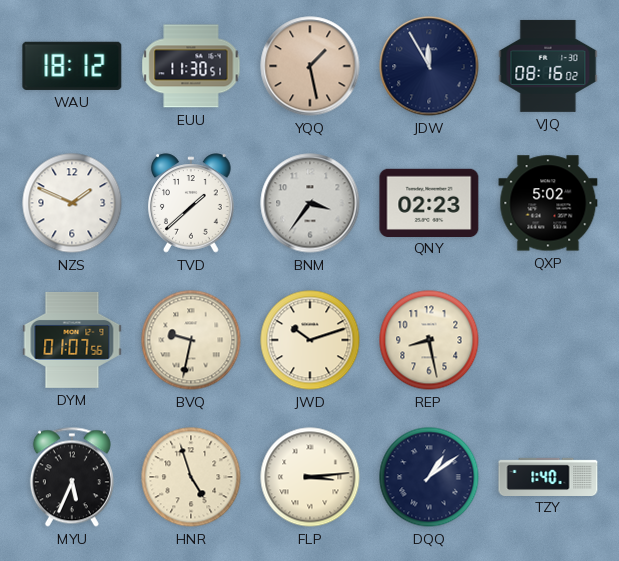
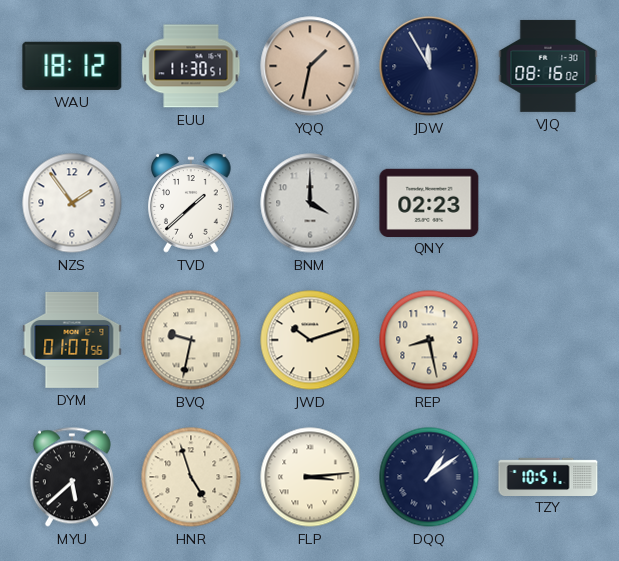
YQQ: 1:28 -> 1:32 (310, 66)
NZS: 1:49 -> 1:54 (72, 203)
BNM: 3:36 -> 4:00 (310, 203)
QXP: 5:02 -> none (548, 203)
MYU: 5:34 -> 5:38 (72, 477)
TZY: 1:40 -> 10:51 (548, 476)
